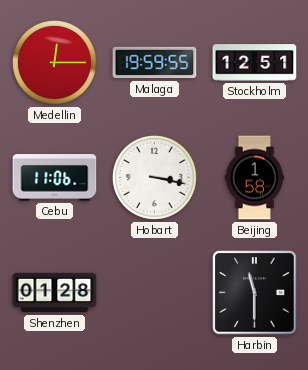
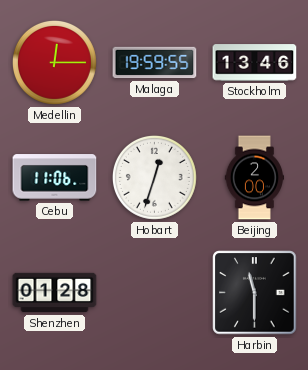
Stockholm: 12:51 -> 13:46 (255, 63)
Hobart: 3:17 -> 12:33 (154, 177)
Beijing: 1:58 -> 2:00 (254, 178)
